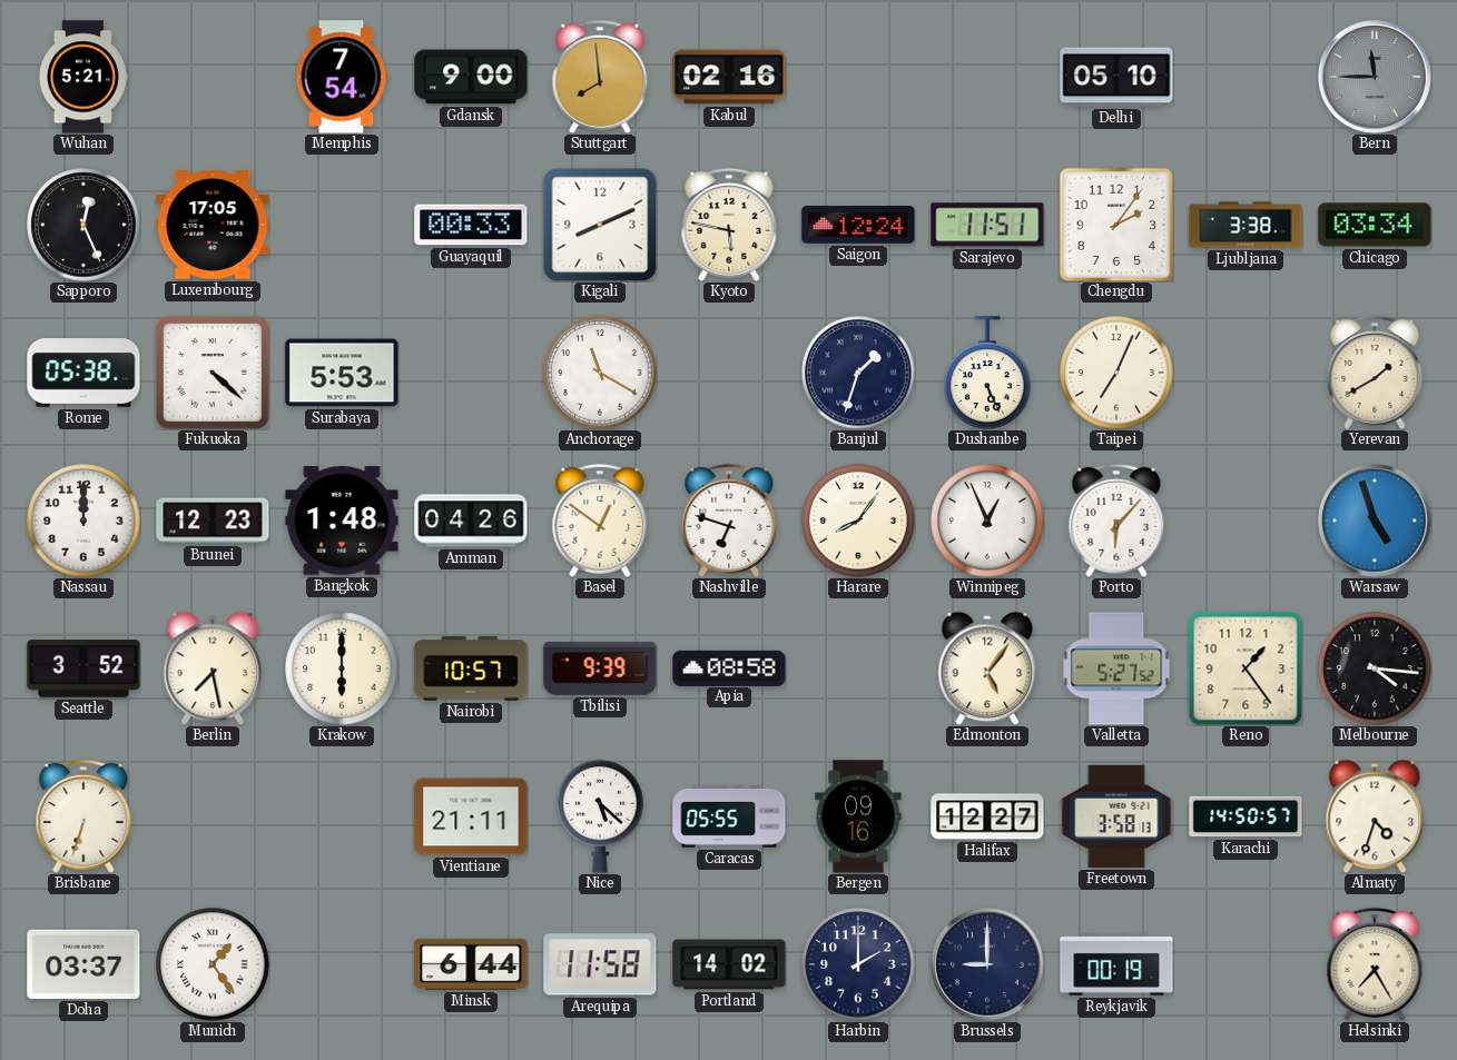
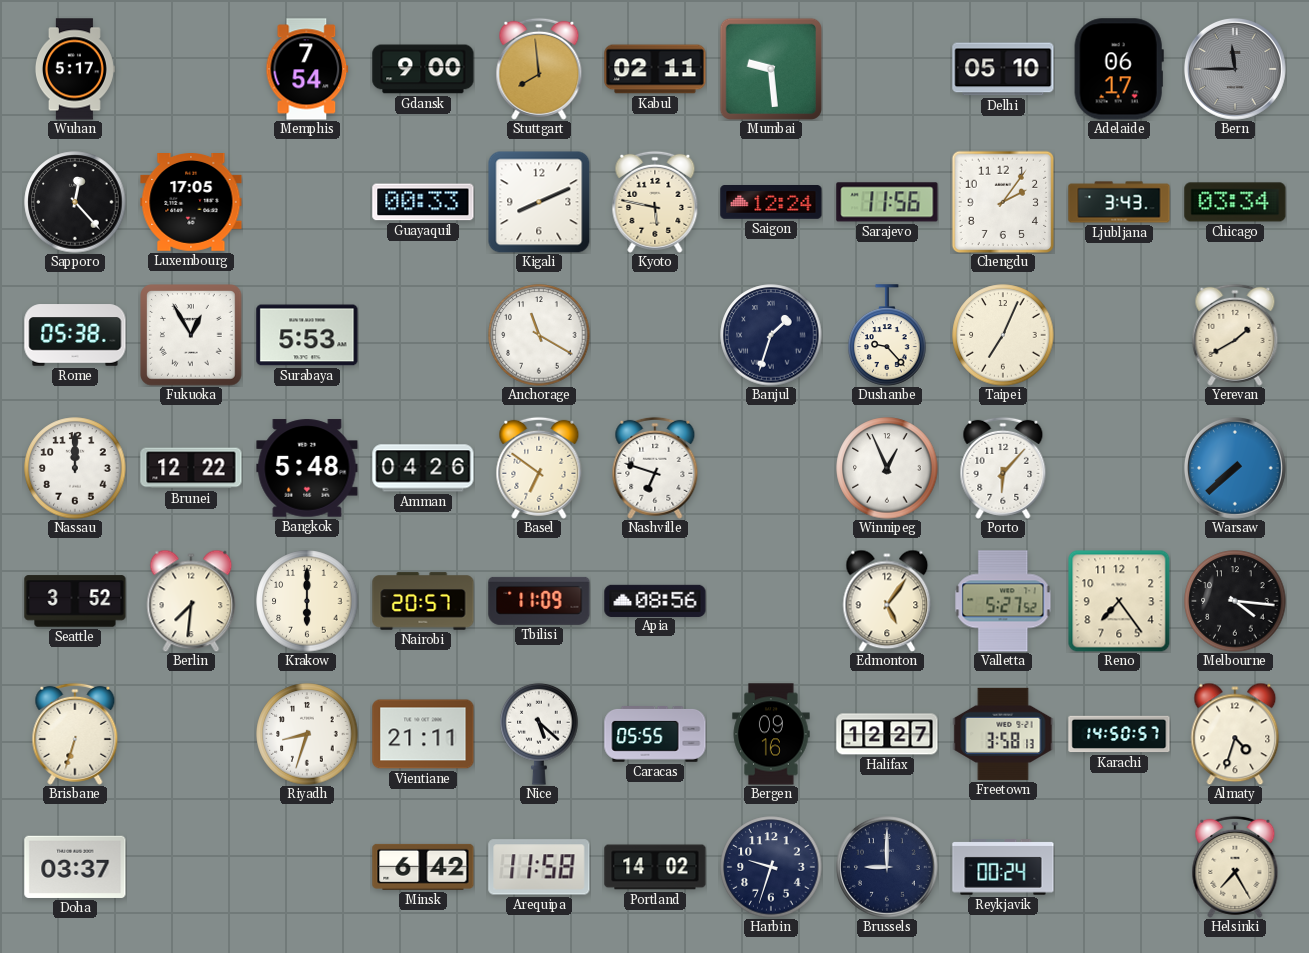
Wuhan: 5:21 -> 5:17 (74, 69)
Kabul: 02:16 -> 02:11 (655, 69)
Mumbai: none -> 9:29 (770, 68)
Adelaide: none -> 06:17 (1119, 69)
Sapporo: 12:26 -> 12:23 (75, 202)
Sarajevo: 11:51 -> 11:56 (887, 202)
Ljubljana: 3:38 -> 3:43 (1119, 202)
Fukuoka: 4:22 -> 12:55 (191, 335)
Dushanbe: 5:26 -> 9:23 (887, 335)
Brunei: 12:23 -> 12:22 (191, 468)
Bangkok: 1:48 -> 5:48 (307, 468)
Basel: 12:51 -> 6:51 (539, 468)
Harare: 8:06 -> none (858, 521)
Warsaw: 4:57 -> 7:38 (1235, 468)
Berlin: 7:28 -> 7:31 (191, 601)
Nairobi: 10:57 -> 20:57 (423, 601)
Tbilisi: 9:39 -> 11:09 (539, 601)
Apia: 08:58 -> 08:56 (655, 600)
Reno: 1:24 -> 7:24 (1119, 601)
Riyadh: none -> 8:33 (307, 734)
Munich: 1:24 -> none (213, 964)
Minsk: 6:44 -> 6:42 (423, 867)
Harbin: 2:00 -> 9:33 (771, 867)
Reykjavik: 00:19 -> 00:24 (1003, 867)
